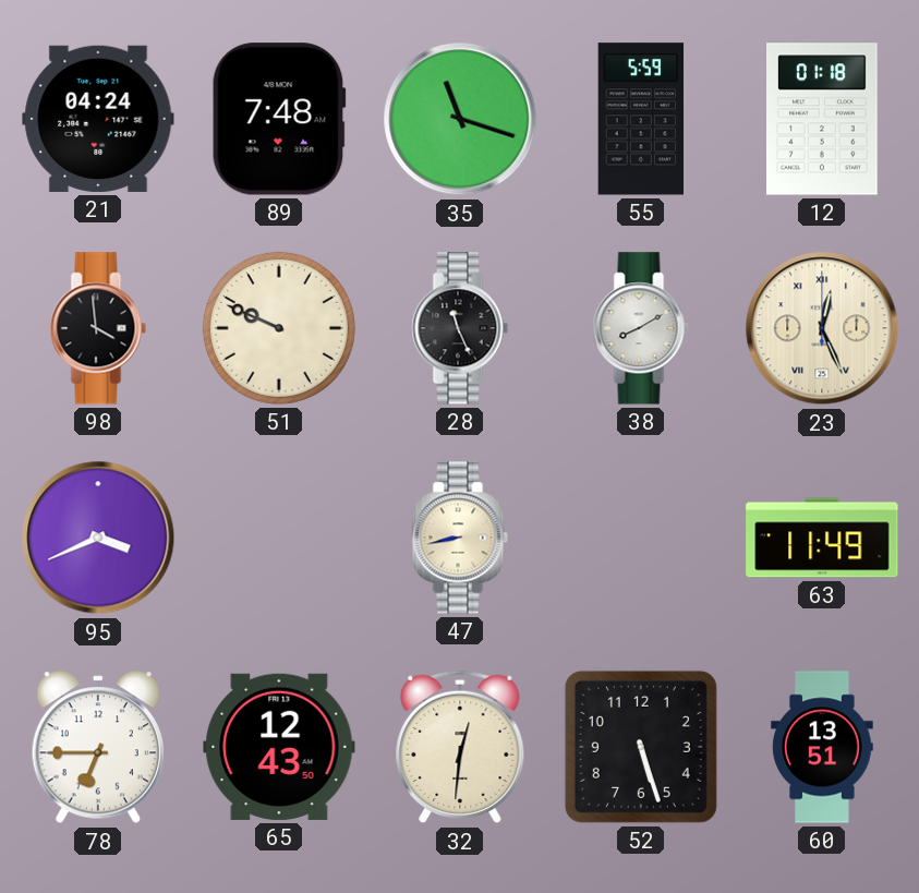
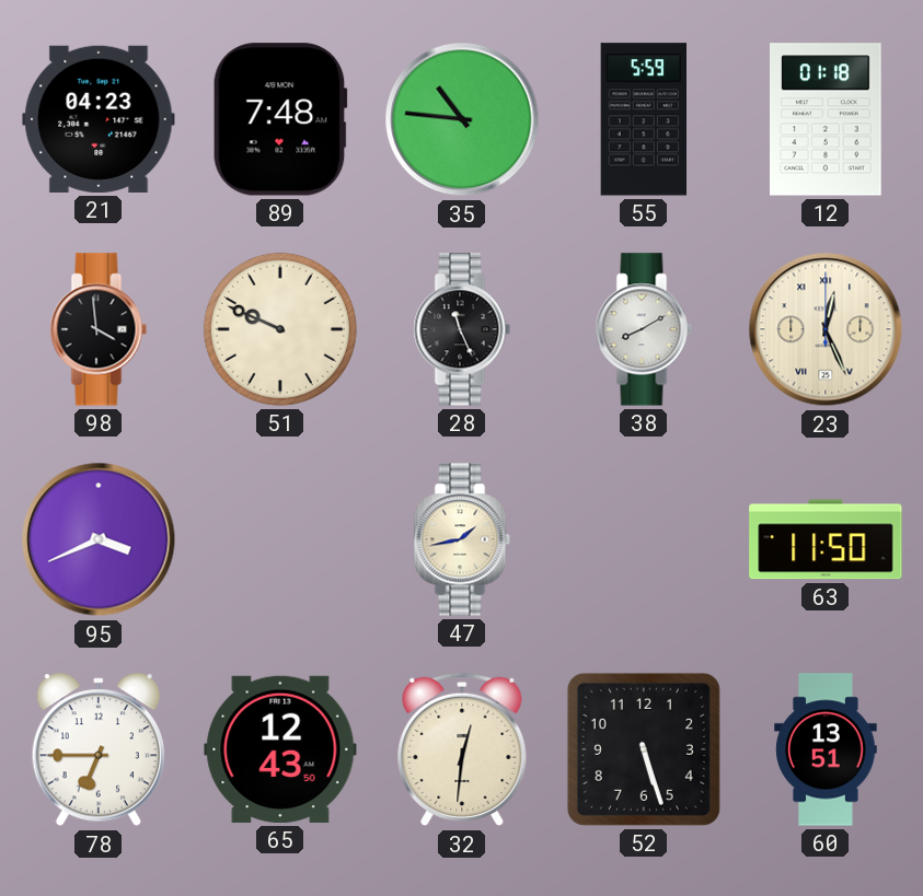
21: 04:24 -> 04:23 (99, 119)
35: 11:18 -> 10:46 (462, 119)
47: 8:43 -> 1:43 (462, 539)
63: 11:49 -> 11:50 (826, 539)
